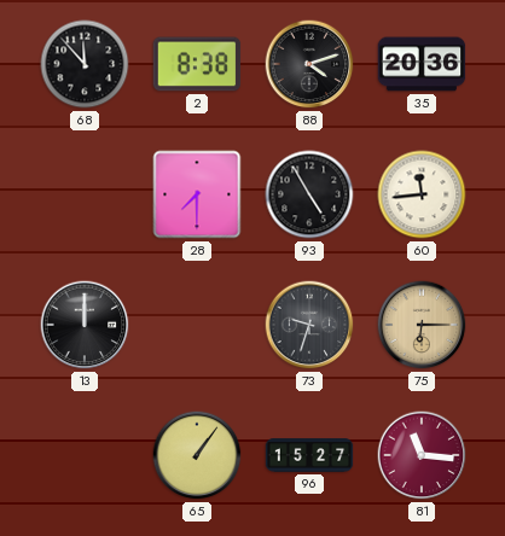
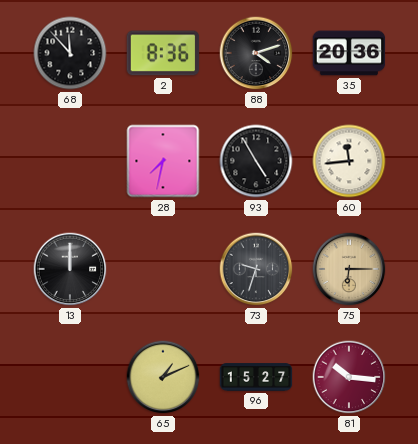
2: 8:38 -> 8:36 (163, 53)
28: 7:30 -> 7:32 (163, 161)
65: 1:06 -> 1:11 (163, 377)
81: 11:16 -> 10:16 (349, 377)
